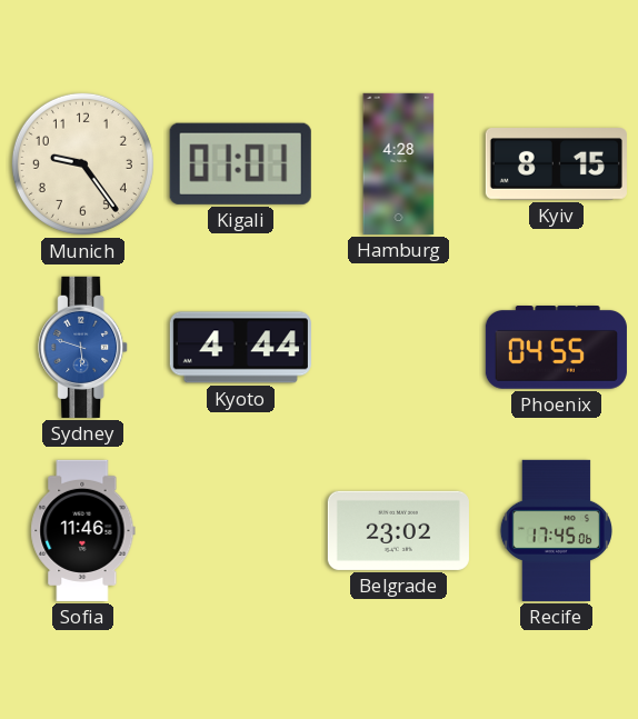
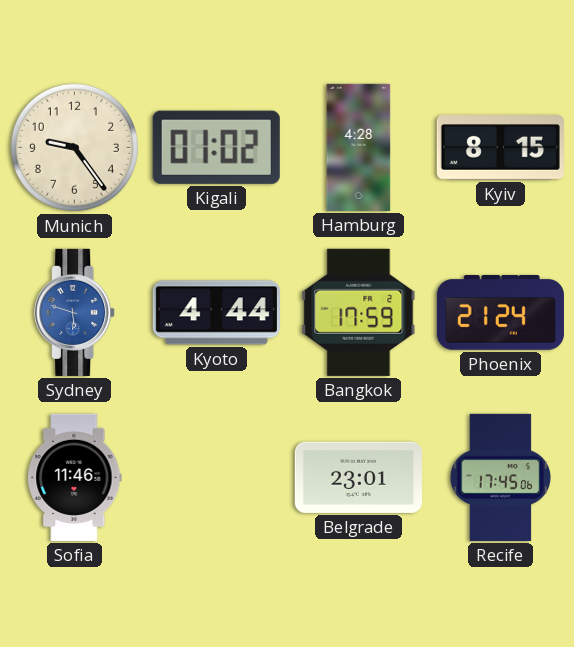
Kigali: 01:01 -> 01:02 (216, 147)
Bangkok: none -> 17:59 (359, 312)
Phoenix: 04:55 -> 21:24 (500, 313)
Belgrade: 23:02 -> 23:01 (358, 477)
